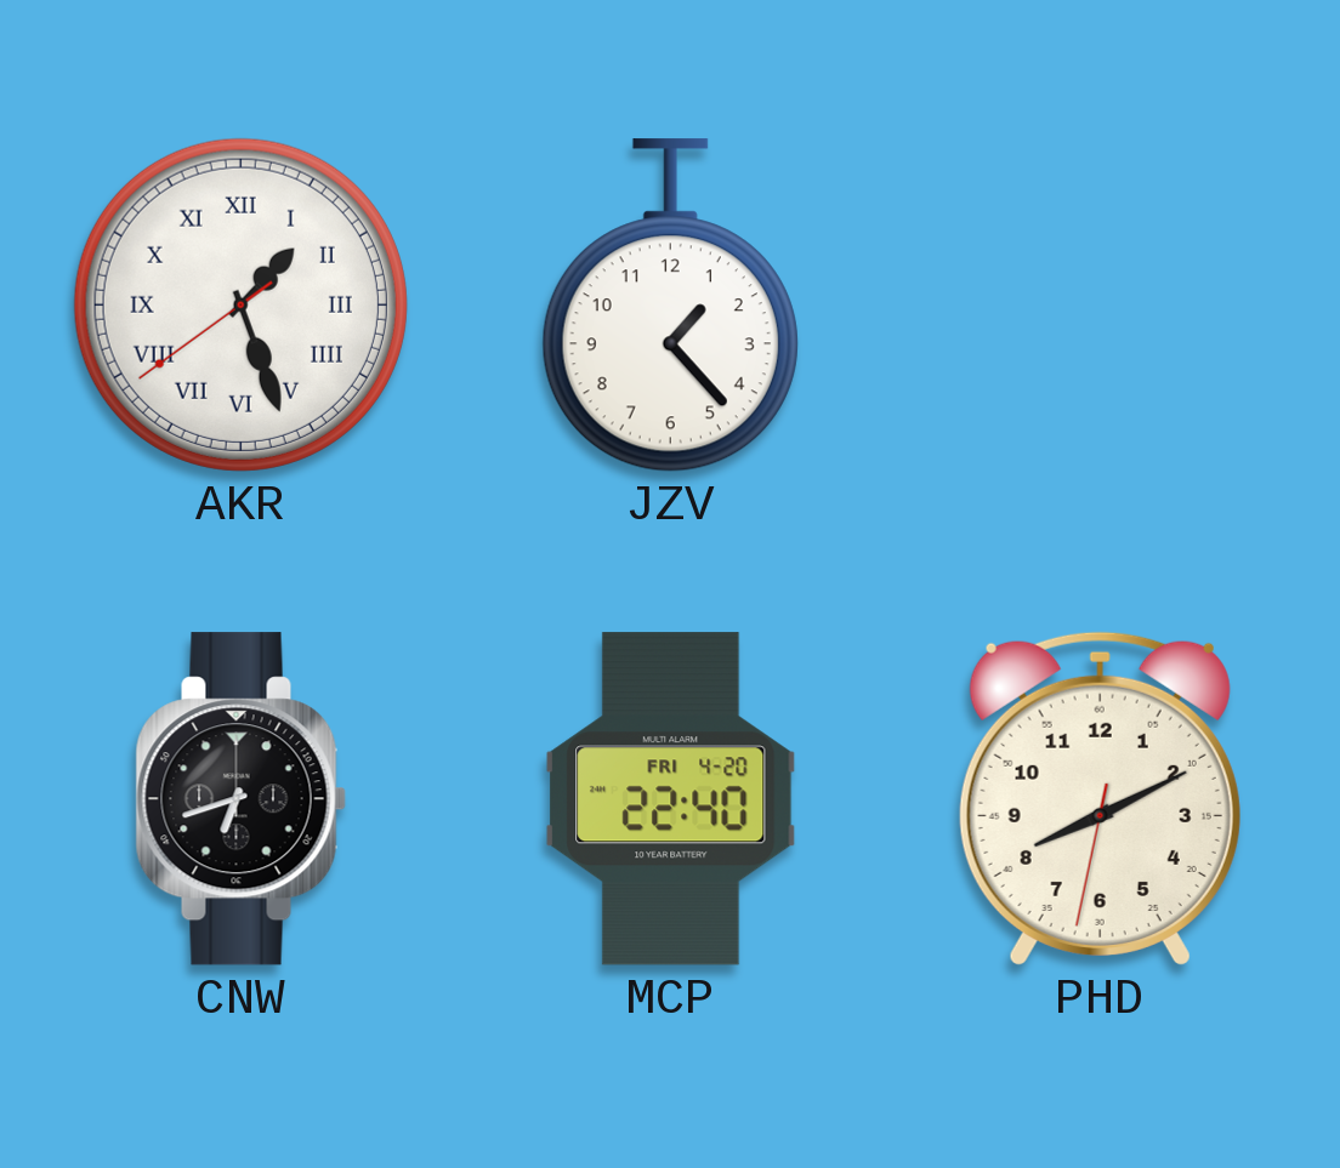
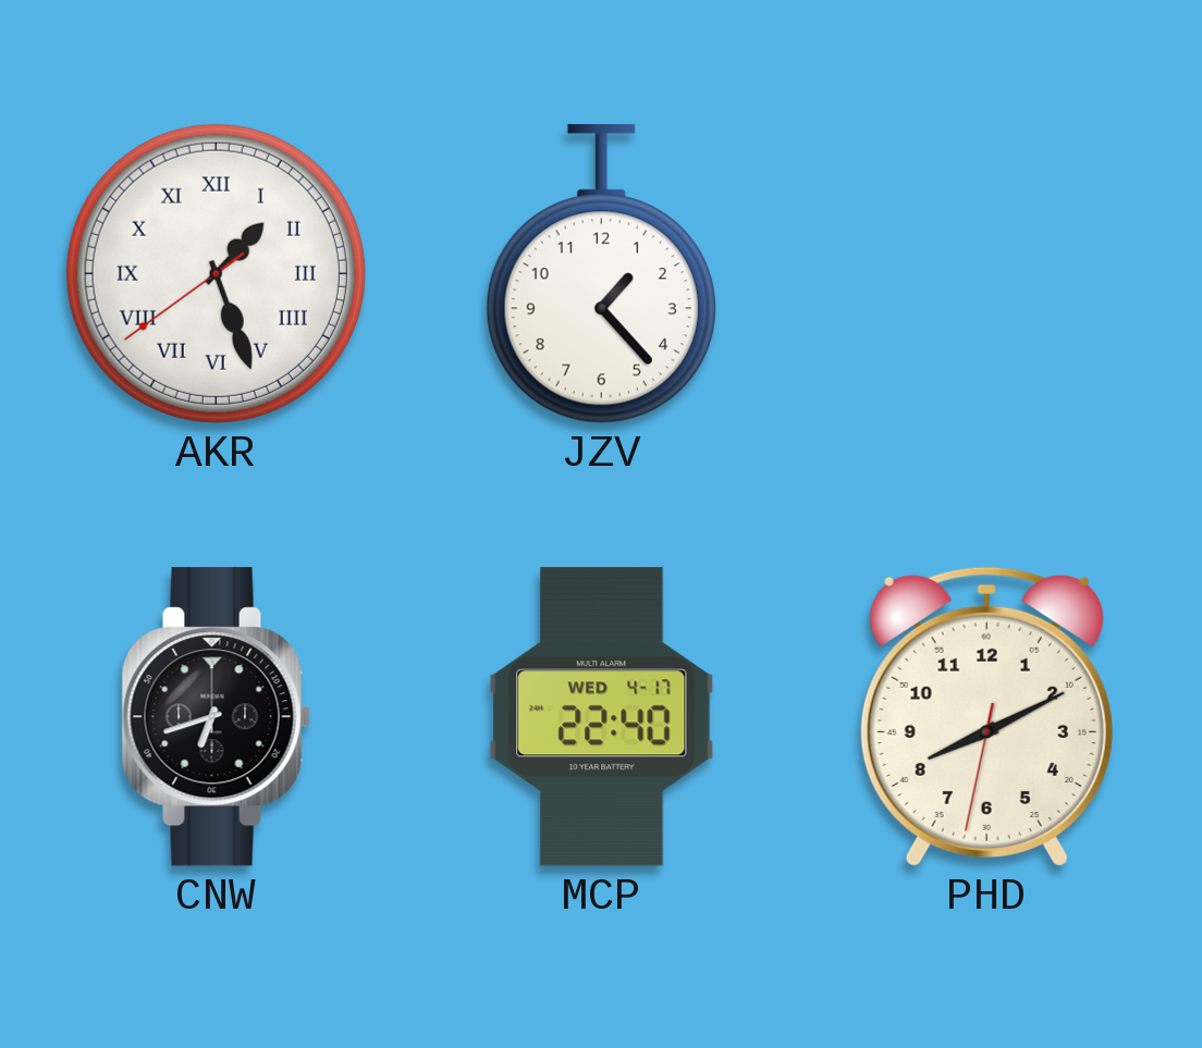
MCP date: FRI 4-20 -> WED 4-17 (602, 717)
